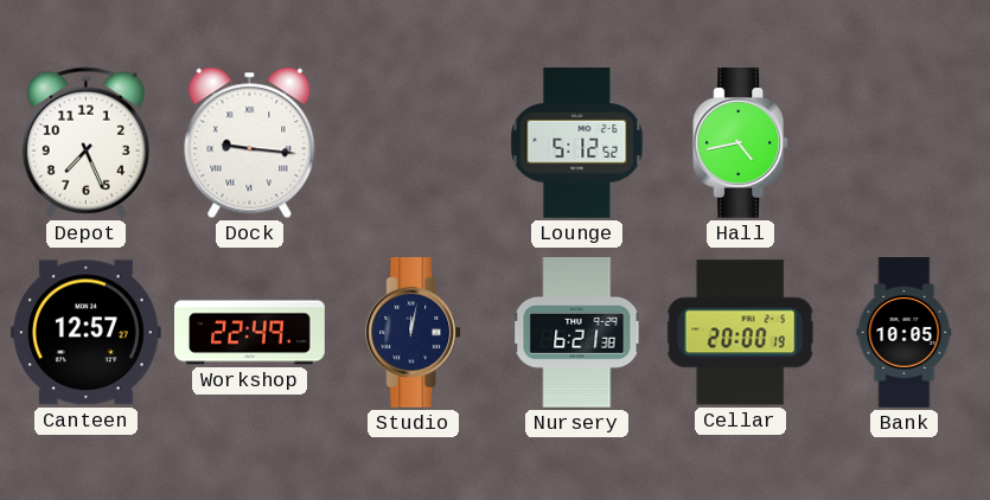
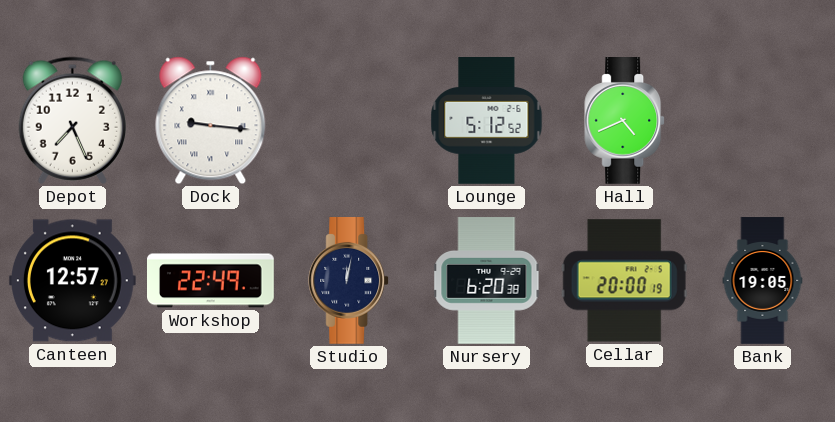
Hall: 4:43 -> 4:41 (625, 121)
Nursery: 6:21 -> 6:20 (487, 281)
Bank: 10:05 -> 19:05 (763, 281)
